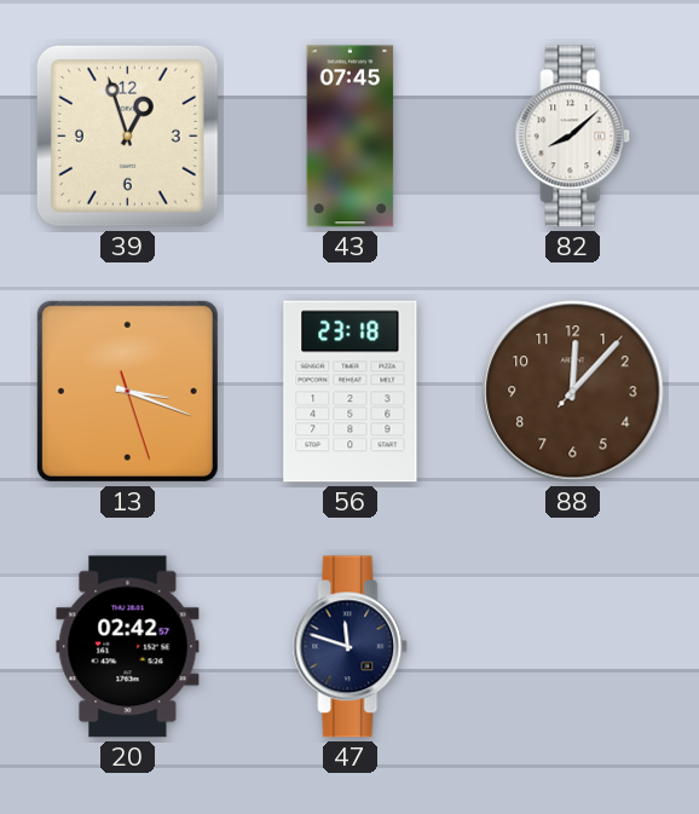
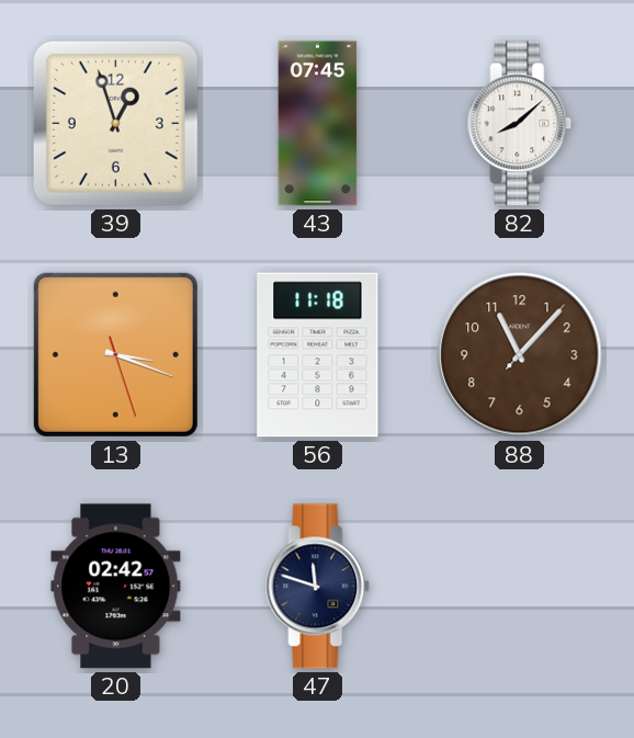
56: 23:18 -> 11:18 (318, 355)
88: 12:07 -> 11:07 (520, 355)
